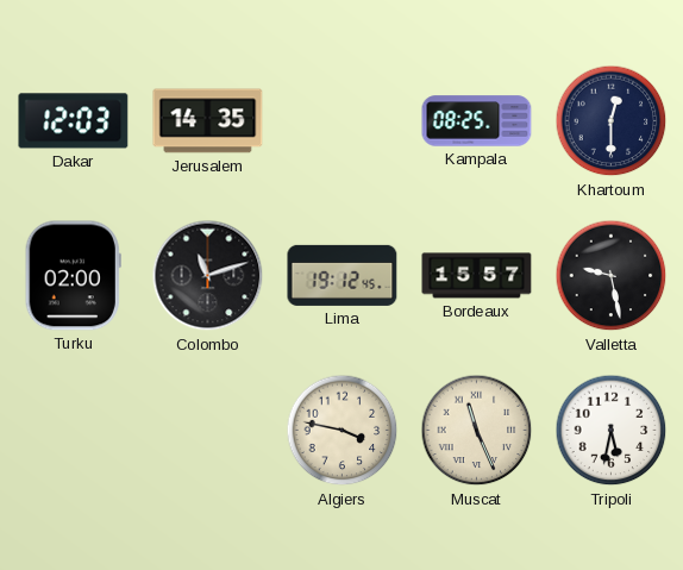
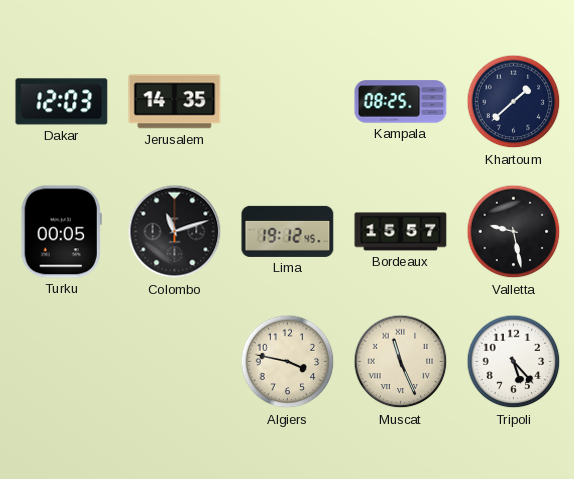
Khartoum: 12:30 -> 1:38 (514, 102)
Turku: 02:00 -> 00:05 (61, 232)
Tripoli: 5:32 -> 5:23 (514, 362)
